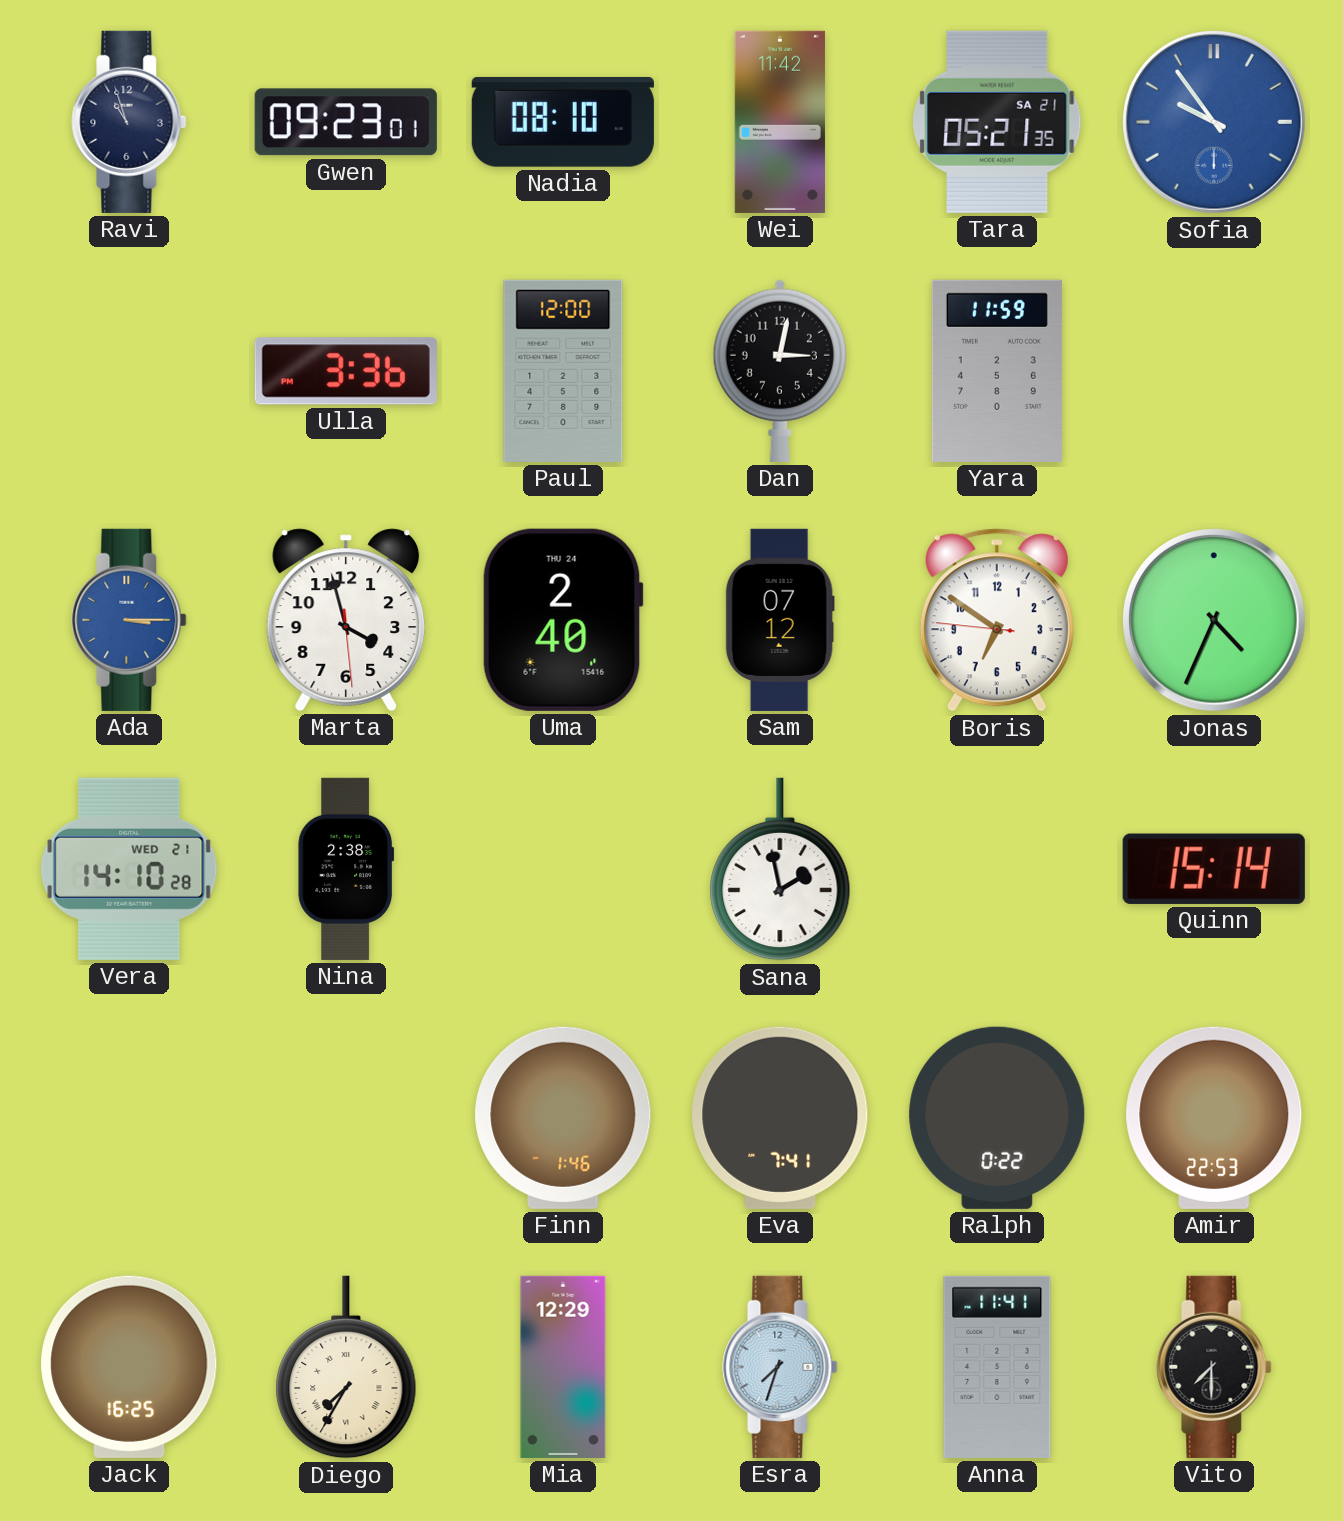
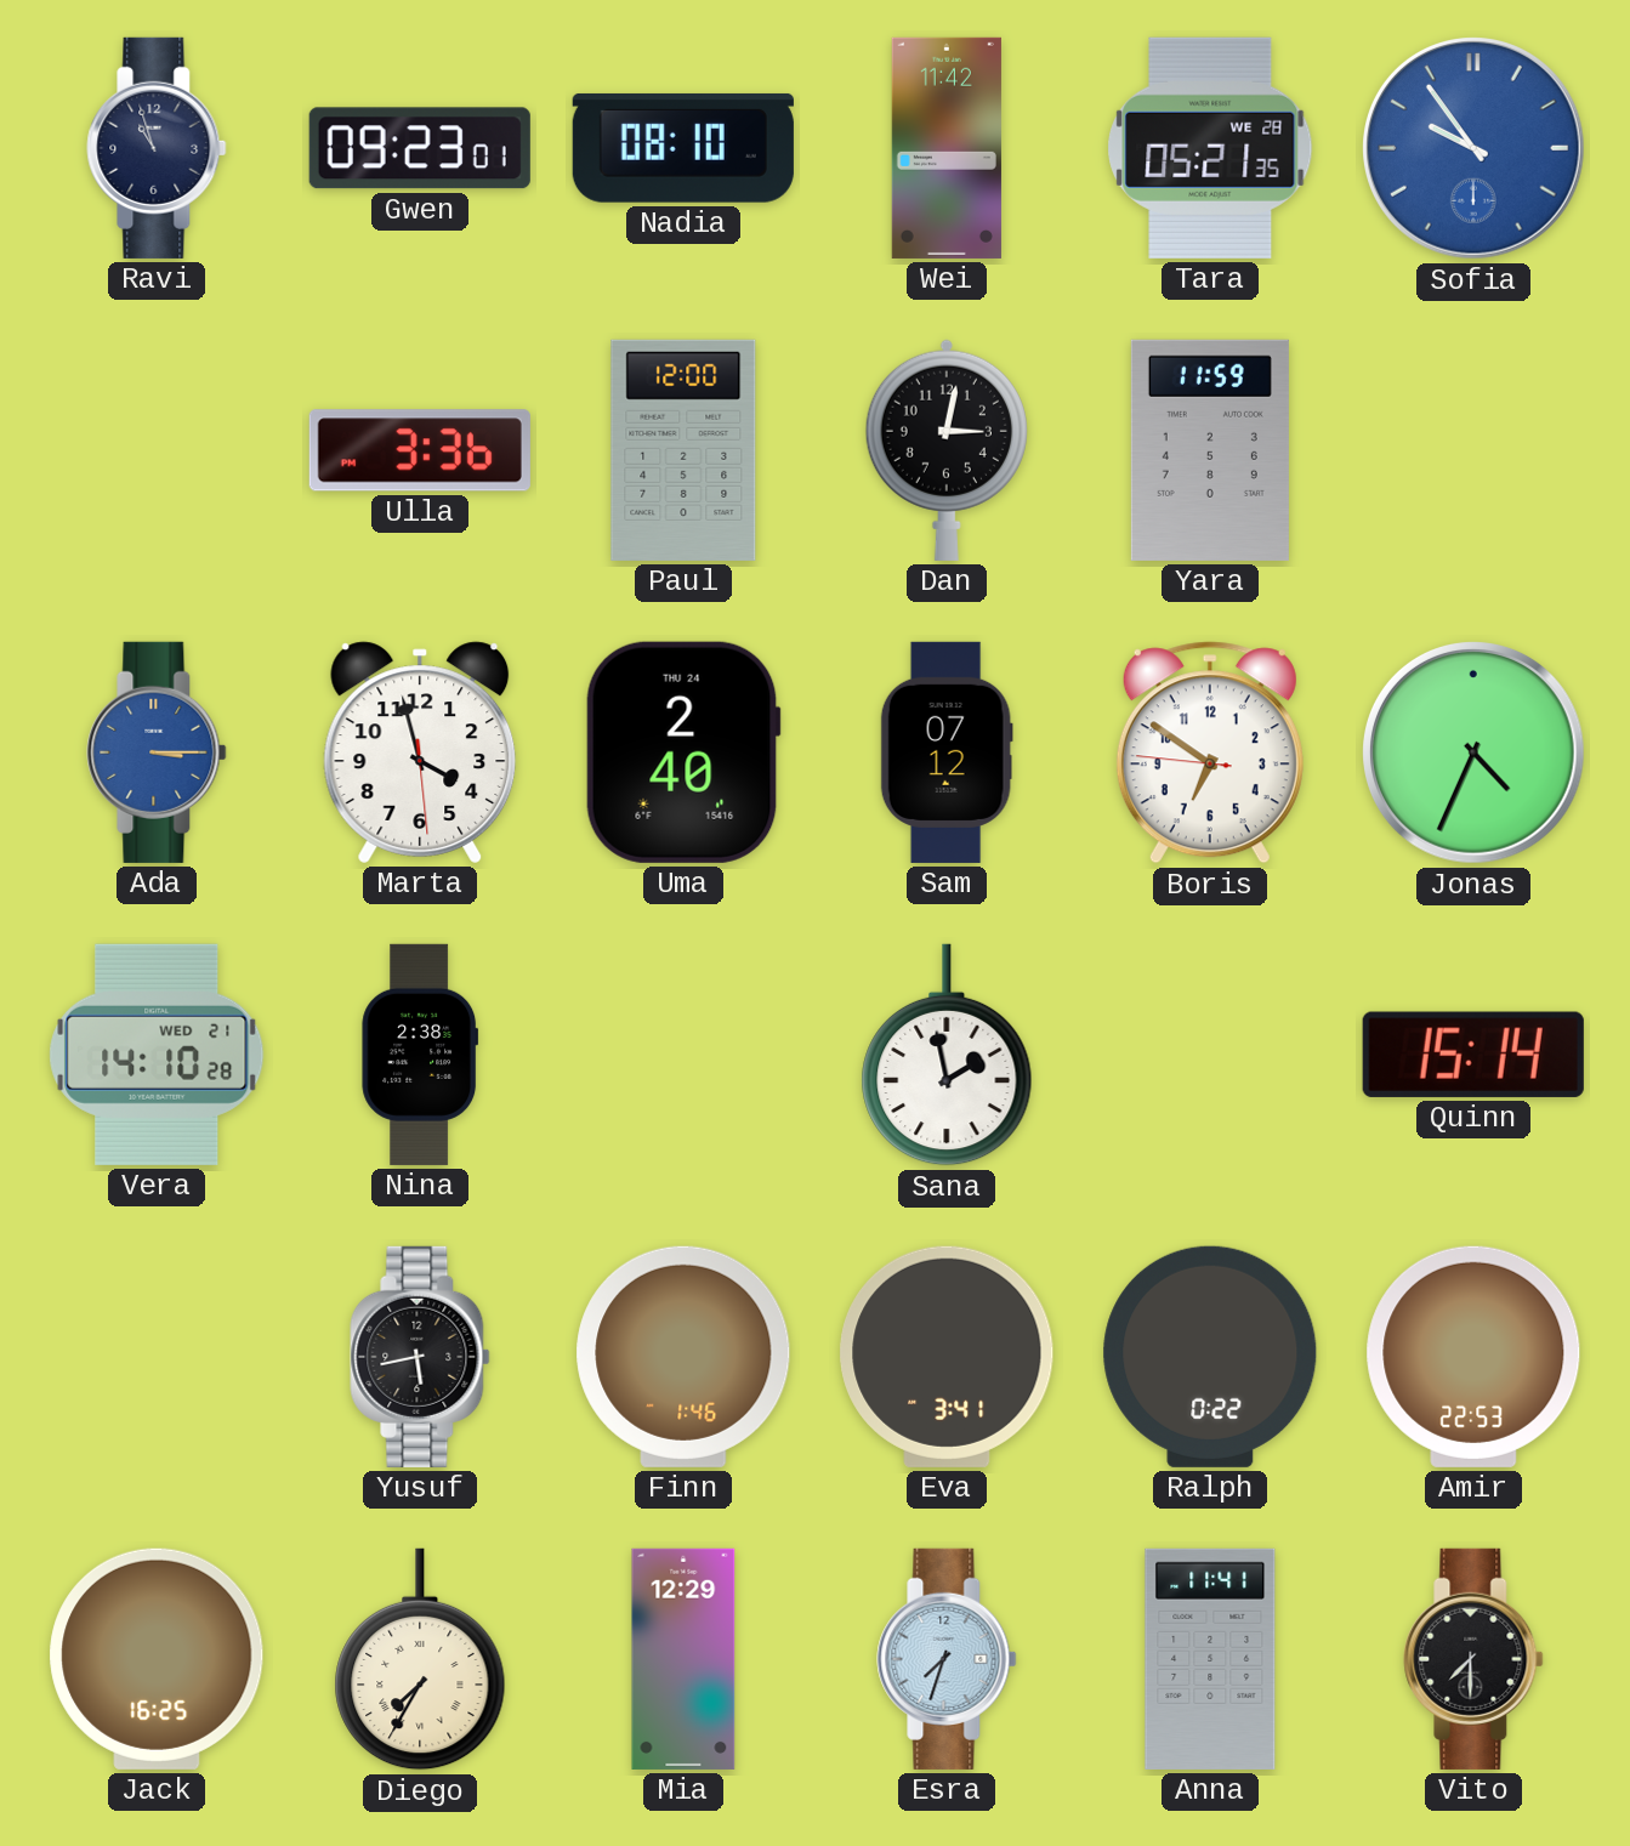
Tara date: SA 21 -> WE 28 (1210, 148)
Yusuf: none -> 5:43 (420, 1357)
Eva: 7:41 -> 3:41 (947, 1357)
